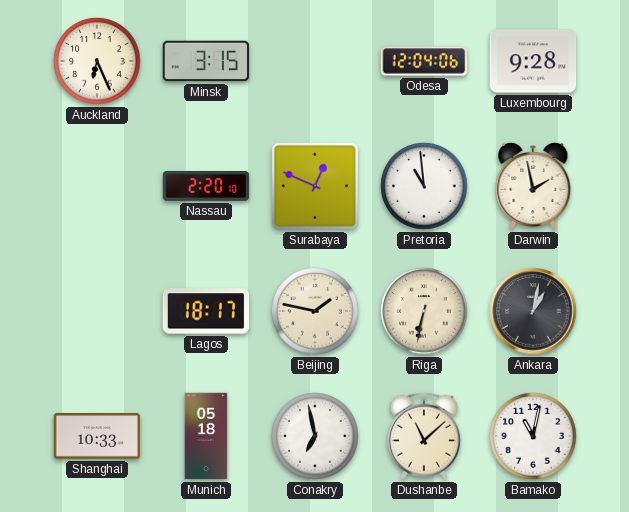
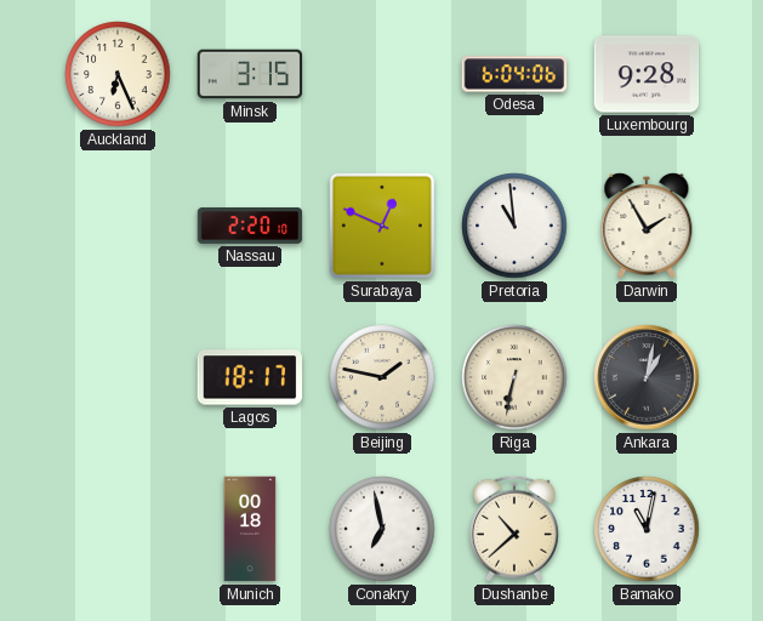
Odesa: 12:04 -> 6:04 (514, 74)
Darwin: 1:58 -> 1:55 (647, 226)
Shanghai: 10:33 -> none (97, 436)
Munich: 05:18 -> 00:18 (250, 529)
Dushanbe: 11:08 -> 10:38 (514, 529)
